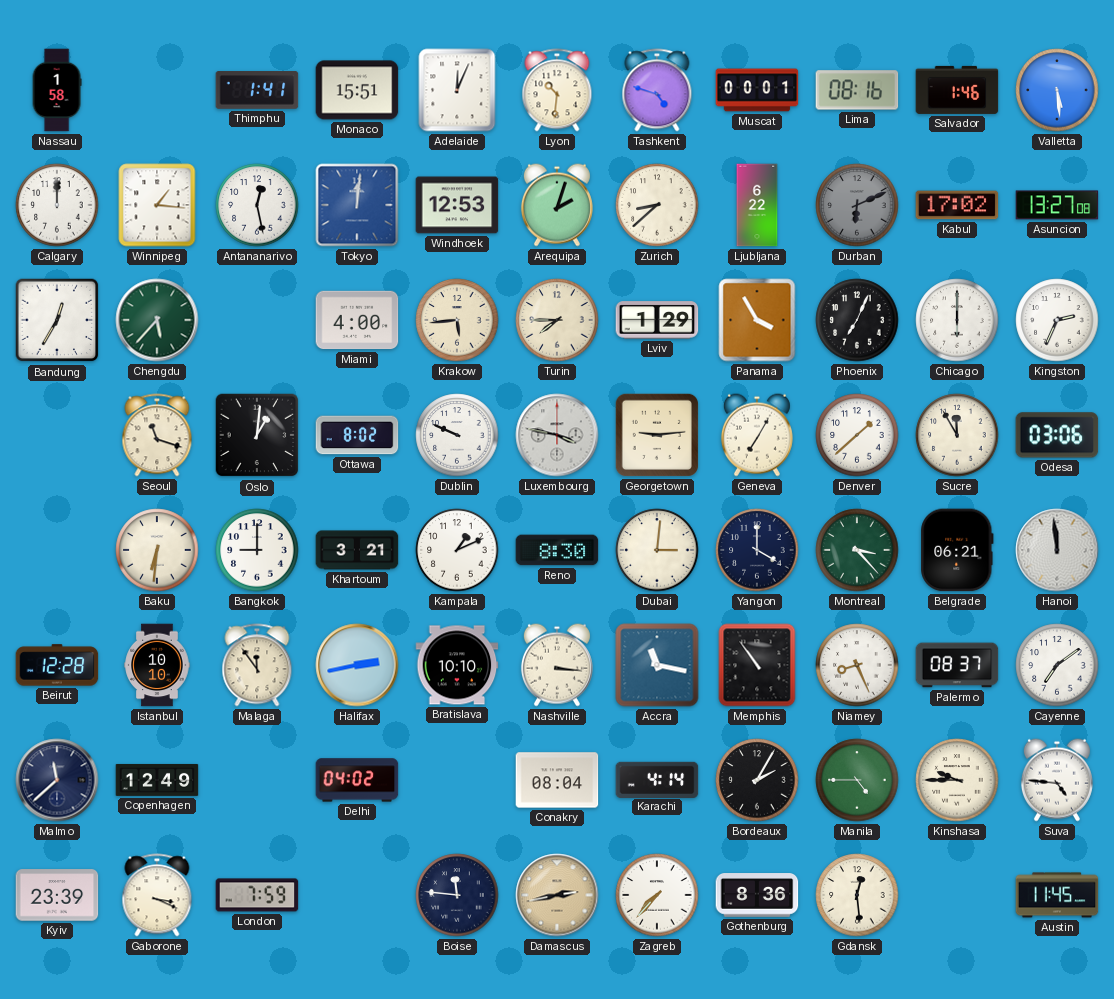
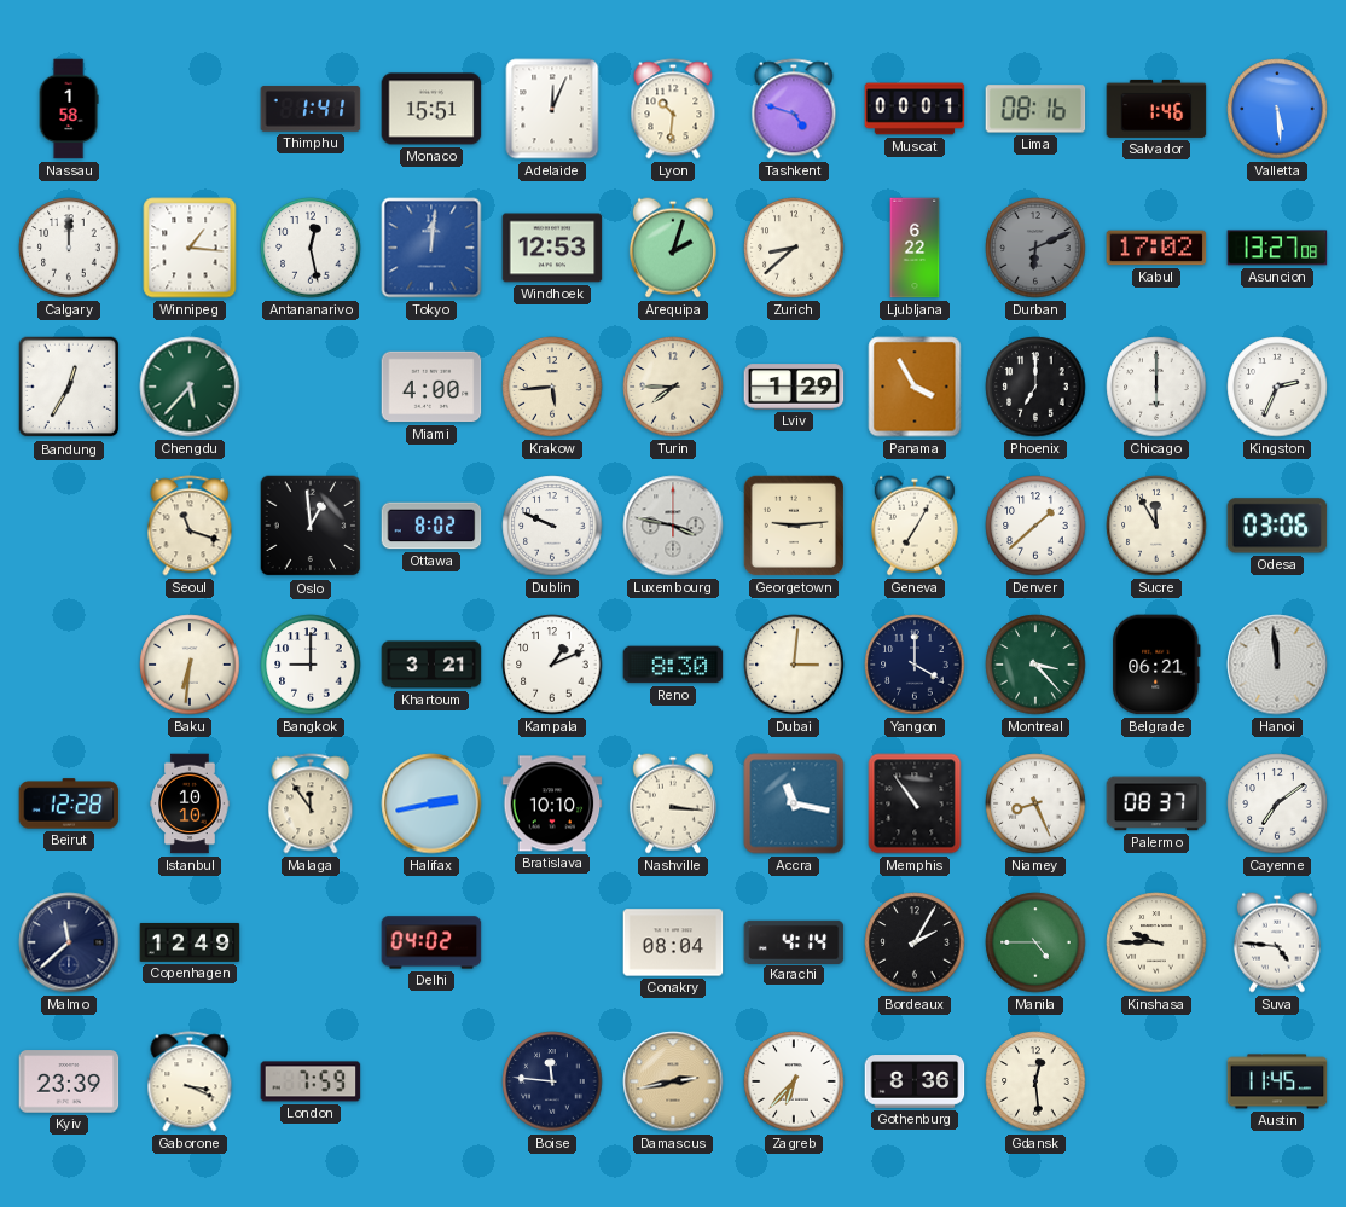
Phoenix: 7:04 -> 7:00 (1035, 387)
Oslo: 1:01 -> 12:59 (311, 526)
Zagreb: 7:37 -> 6:37 (794, 1081)
